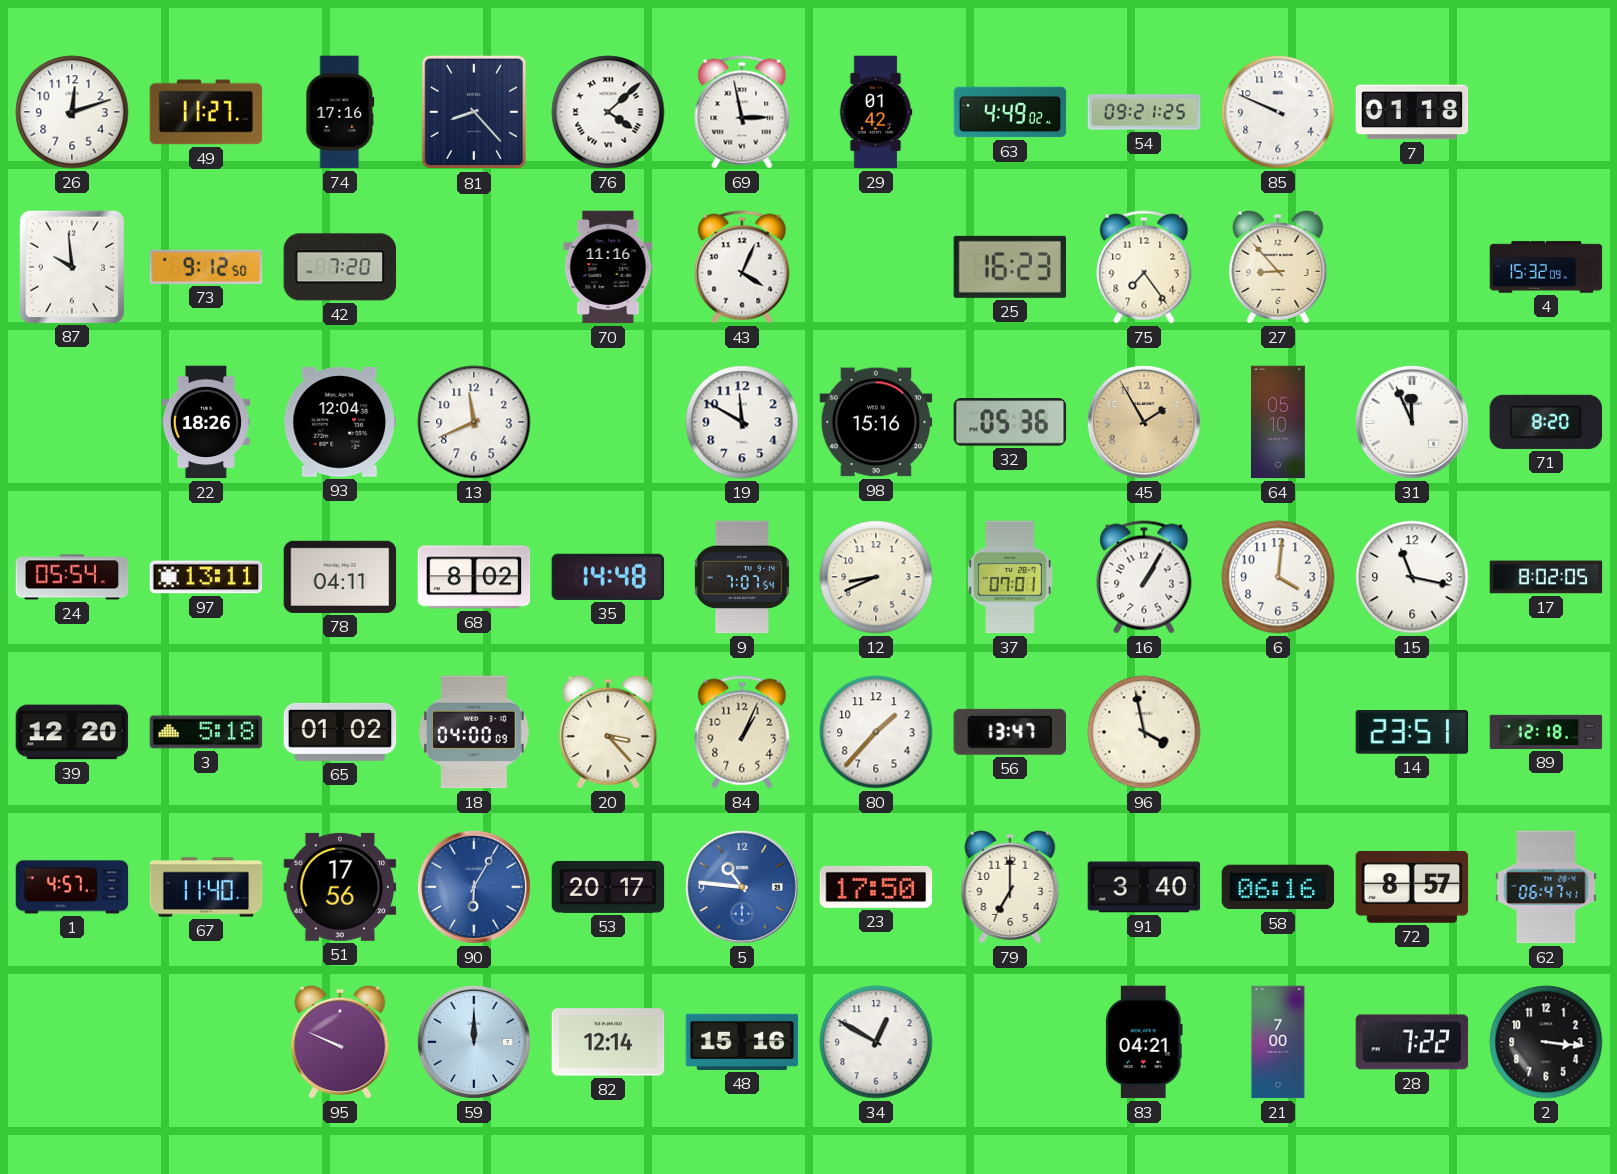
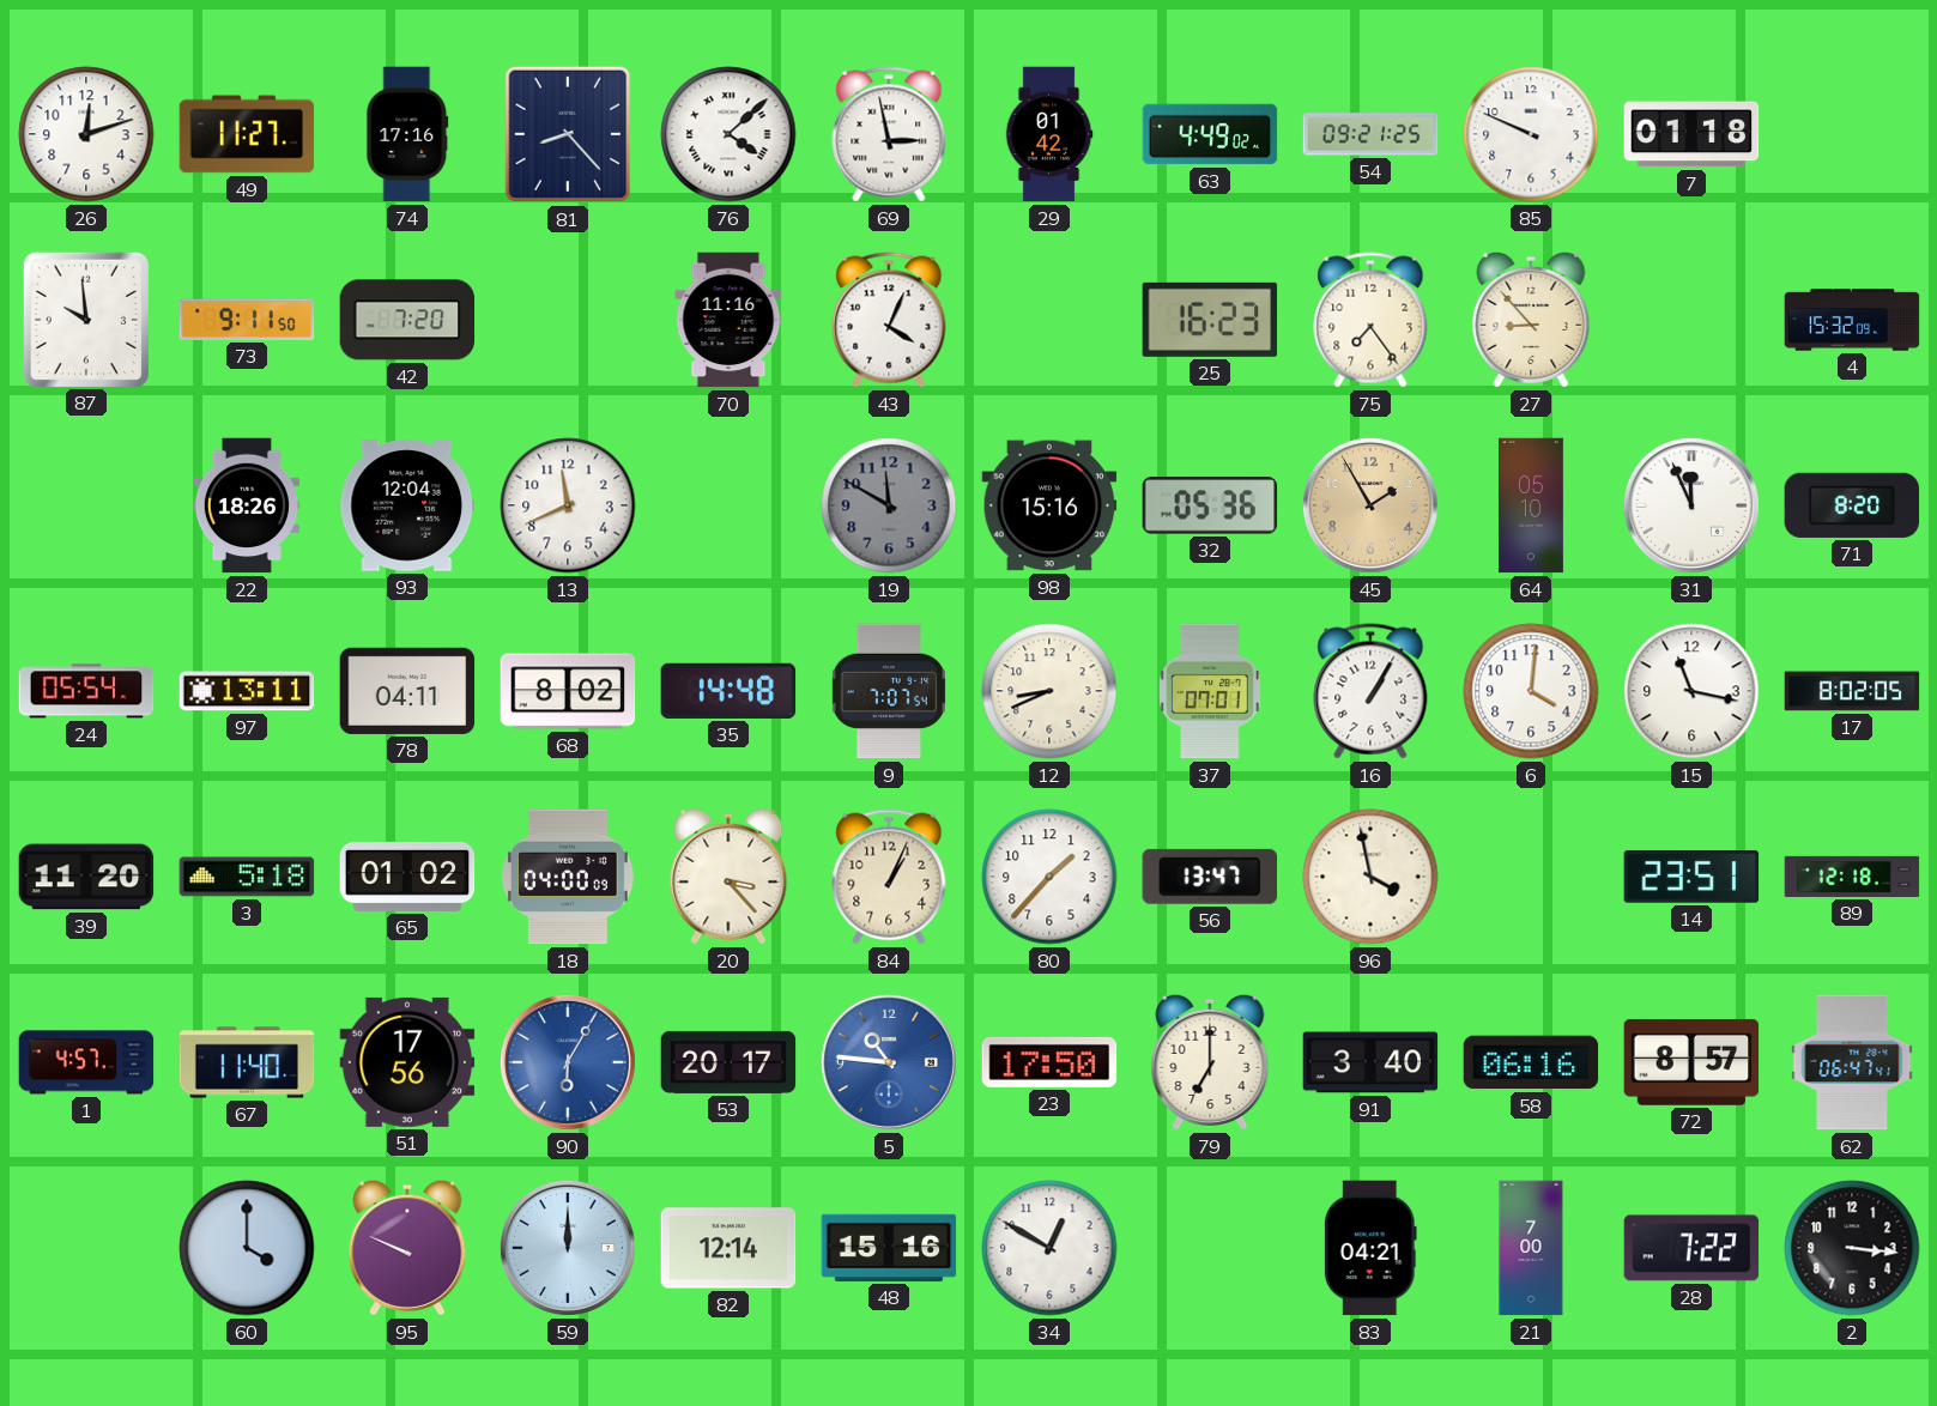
73: 9:12 -> 9:11 (247, 320)
19 dial: white -> grey (889, 505)
39: 12:20 -> 11:20 (86, 877)
60: none -> 4:00 (247, 1248)
